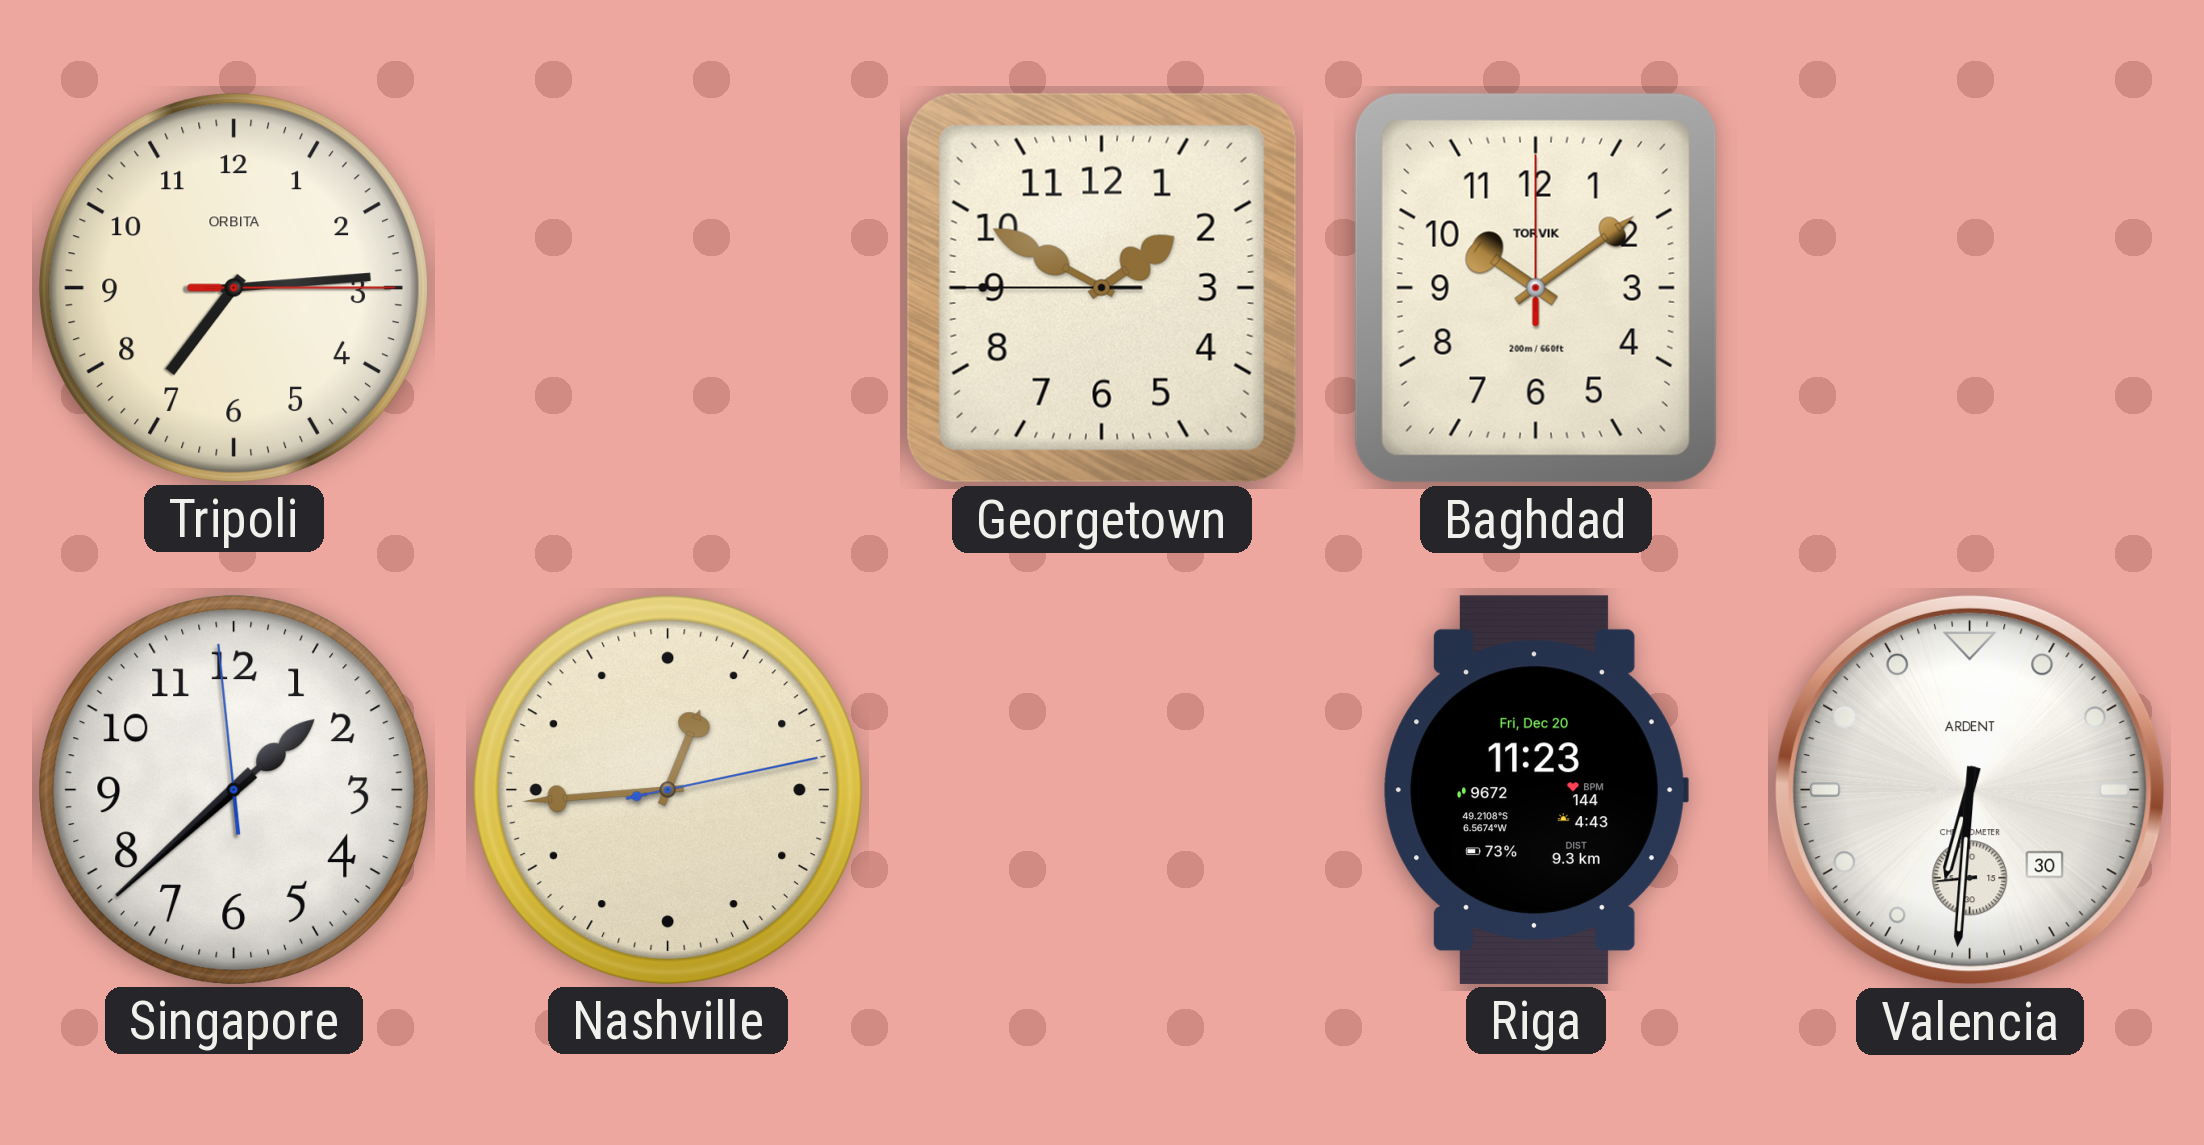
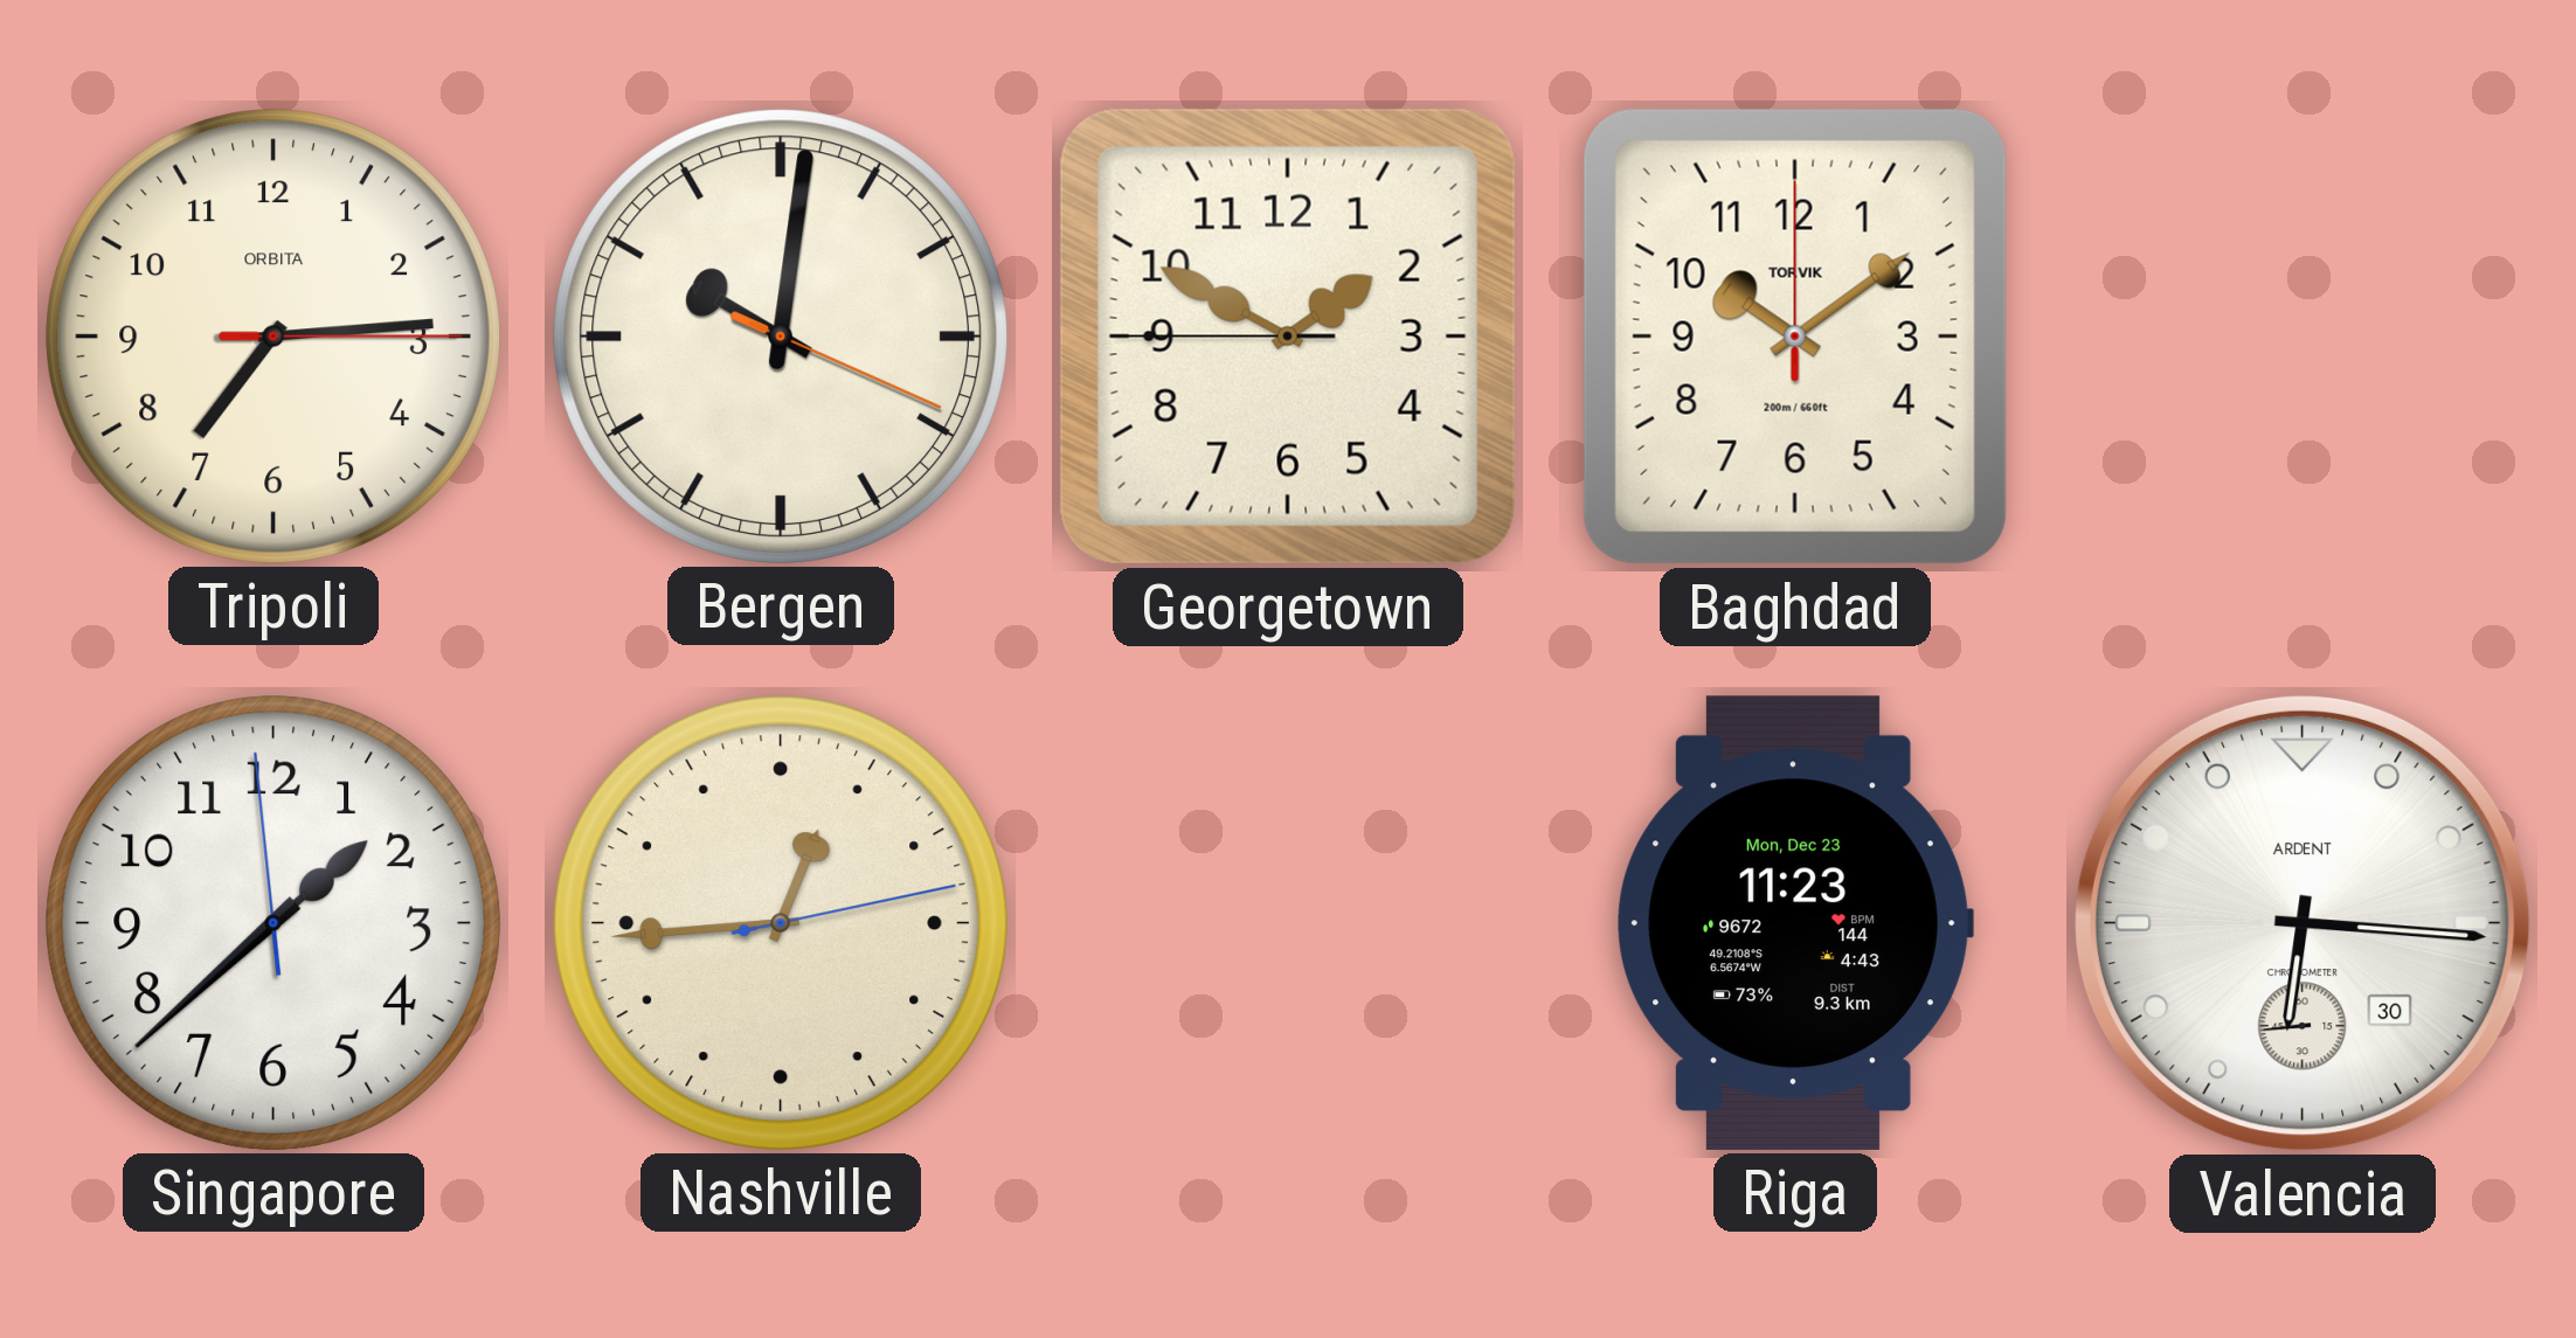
Bergen: none -> 10:01 (781, 337)
Riga date: Fri, Dec 20 -> Mon, Dec 23 (1795, 923)
Valencia: 6:30 -> 6:15 (2303, 923)
